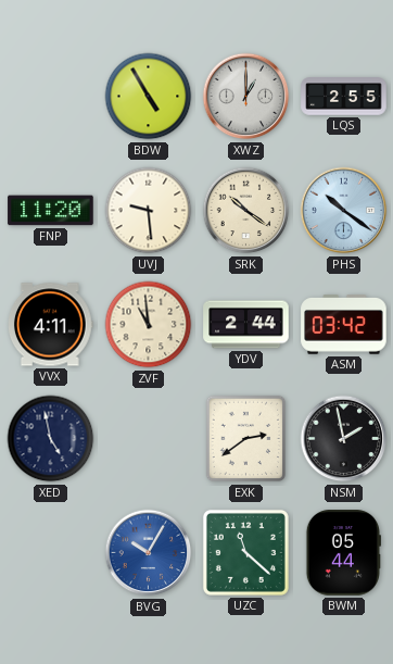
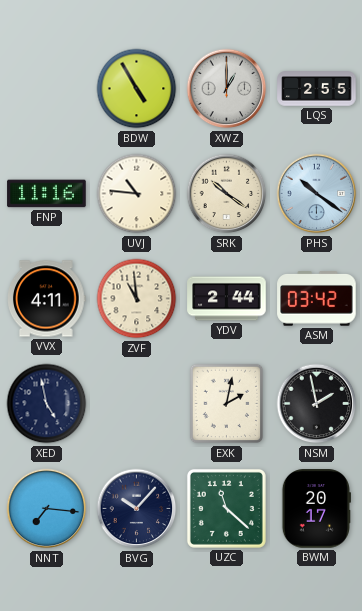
FNP: 11:20 -> 11:16 (47, 194)
UVJ: 9:29 -> 10:46 (137, 194)
EXK: 2:39 -> 2:02 (227, 404)
NNT: none -> 7:16 (47, 509)
BVG: 10:05 -> 10:07 (137, 509)
BVG dial: blue -> navy (137, 509)
BWM: 05:44 -> 20:17 (316, 509)
